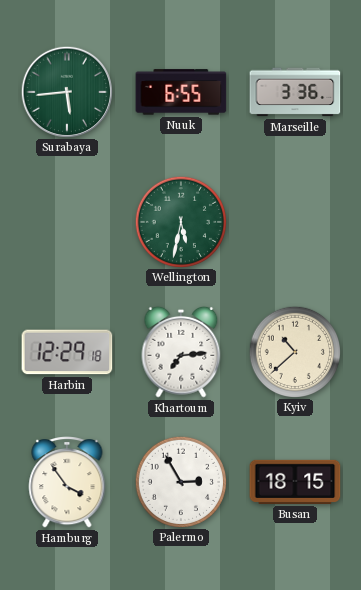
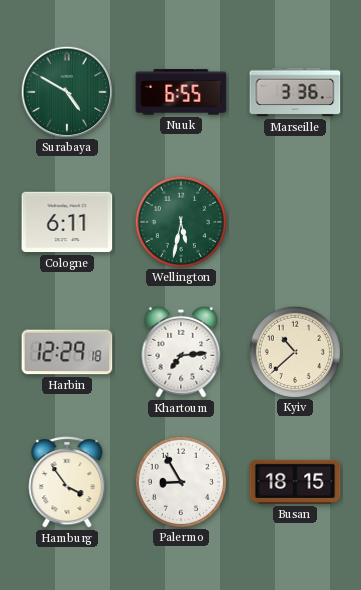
Surabaya: 5:44 -> 4:50 (66, 91)
Cologne: none -> 6:11 (67, 222)
Palermo: 2:55 -> 8:55 (180, 481)
